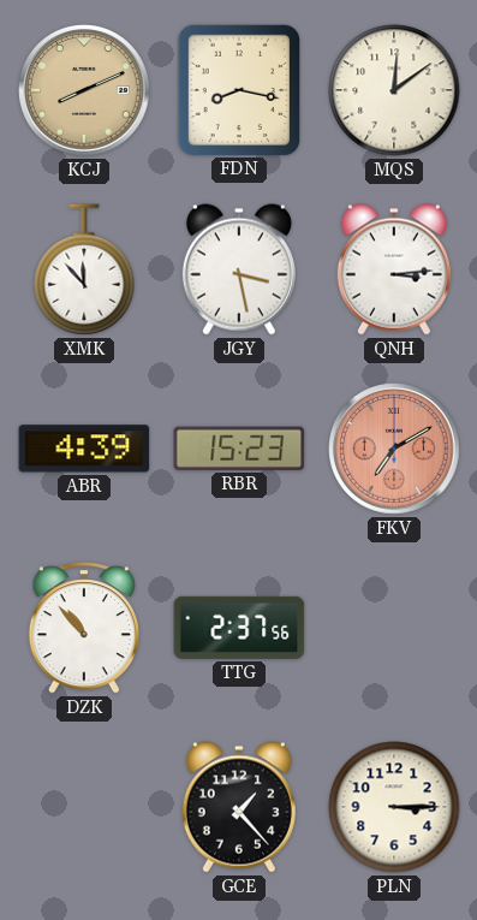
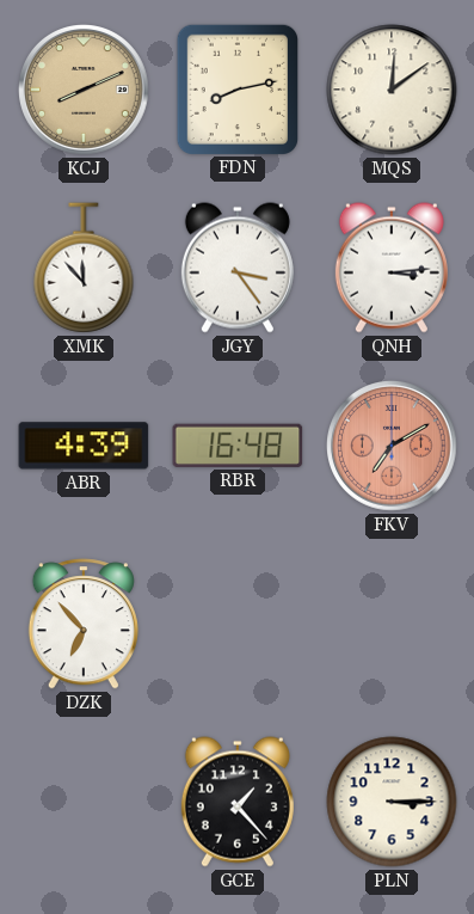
FDN: 8:17 -> 8:13 (236, 88)
JGY: 3:28 -> 3:24 (238, 268)
RBR: 15:23 -> 16:48 (238, 446)
DZK: 10:53 -> 6:53 (84, 624)
TTG: 2:37 -> none (239, 628)
